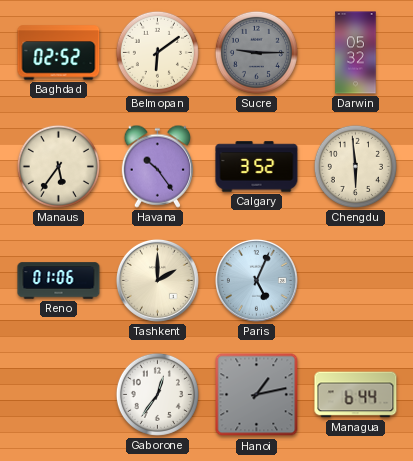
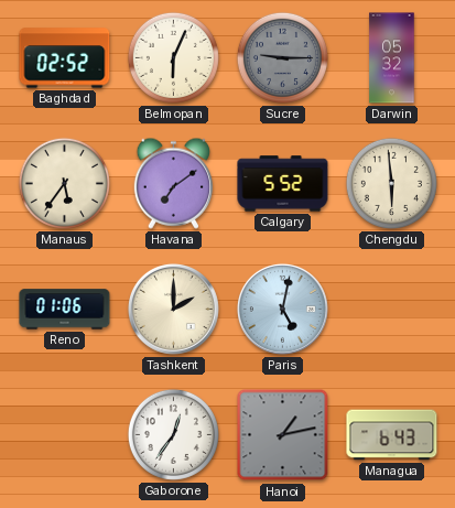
Belmopan: 6:09 -> 6:04 (173, 57)
Havana: 10:24 -> 7:09 (173, 183)
Calgary: 3:52 -> 5:52 (283, 184)
Paris: 5:04 -> 5:02 (282, 309)
Managua: 6:44 -> 6:43 (392, 435)
